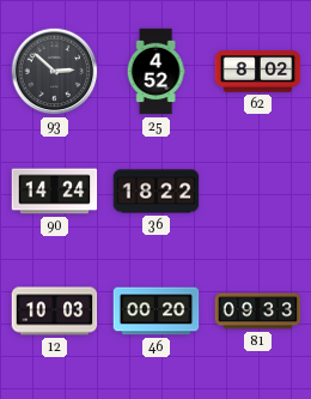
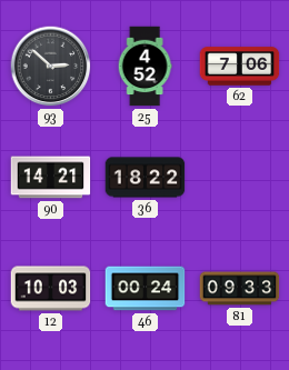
62: 8:02 -> 7:06 (240, 67)
90: 14:24 -> 14:21 (51, 178)
46: 00:20 -> 00:24 (146, 289)
